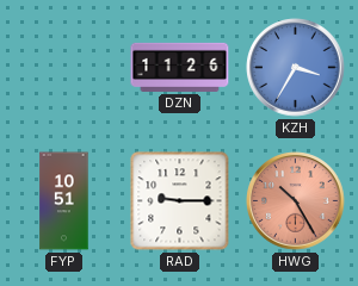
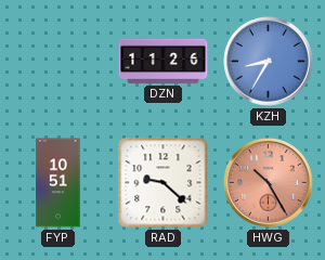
KZH: 3:35 -> 8:35 (269, 62)
RAD: 9:15 -> 9:22 (164, 183)
